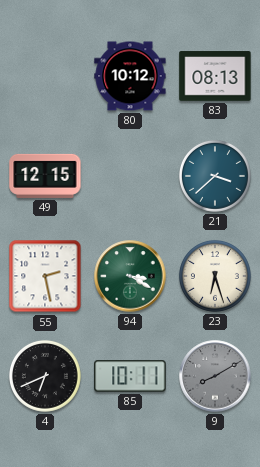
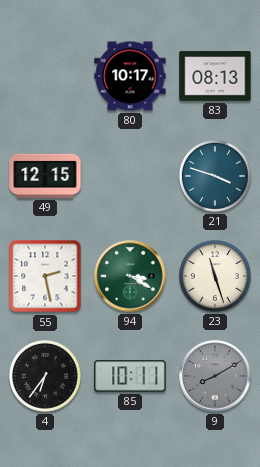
80: 10:12 -> 10:17 (130, 76)
21: 3:38 -> 3:48 (215, 176)
23: 6:27 -> 11:27 (215, 276)
4: 6:41 -> 6:36 (45, 376)
